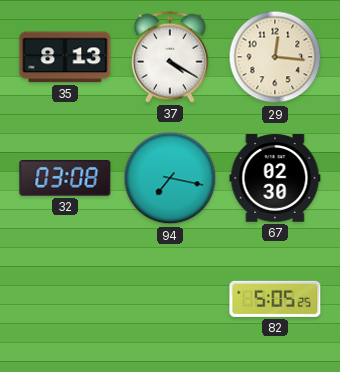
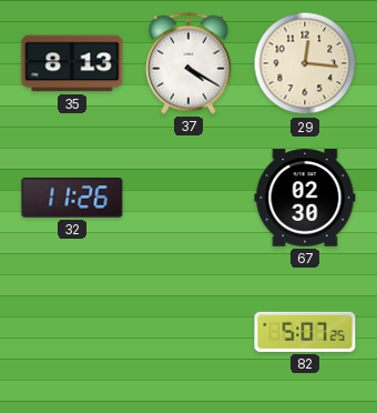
32: 03:08 -> 11:26 (72, 198)
94: 7:17 -> none (170, 178)
82: 5:05 -> 5:07 (305, 332)
